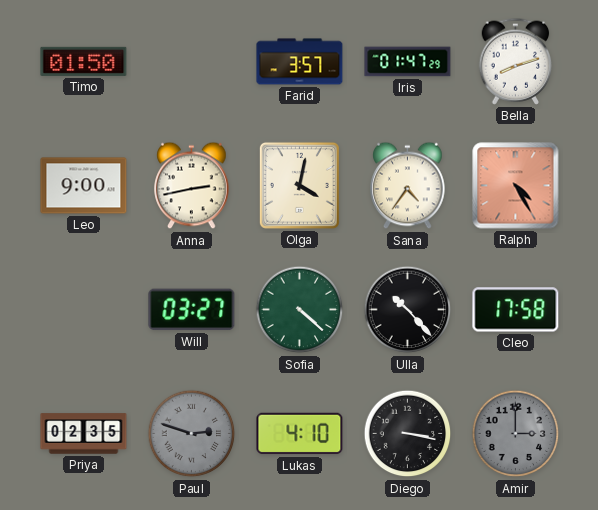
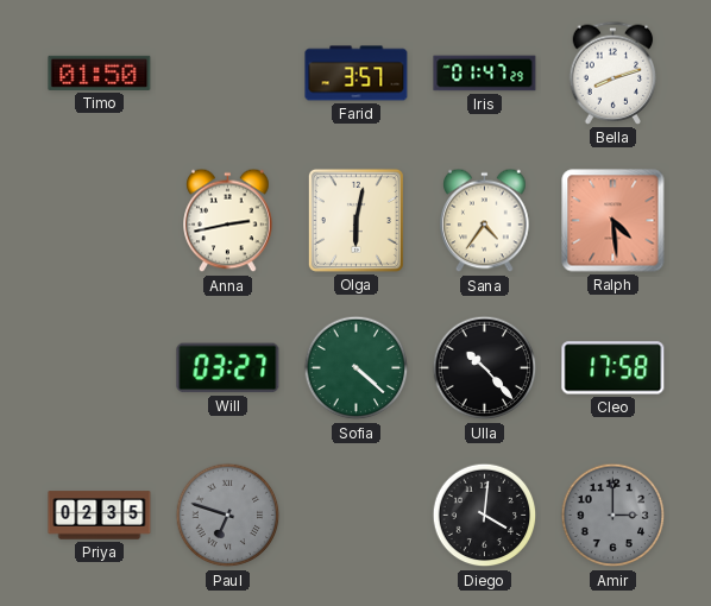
Leo: 9:00 -> none (84, 186)
Olga: 4:02 -> 6:02 (355, 220)
Ralph: 4:25 -> 4:29 (614, 221)
Paul: 2:48 -> 6:48 (228, 516)
Lukas: 4:10 -> none (300, 434)
Diego: 3:17 -> 4:01 (485, 516)
